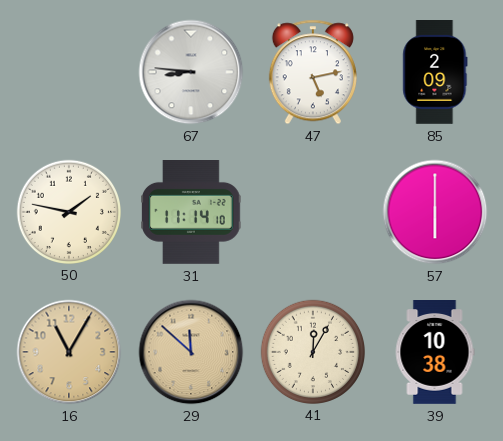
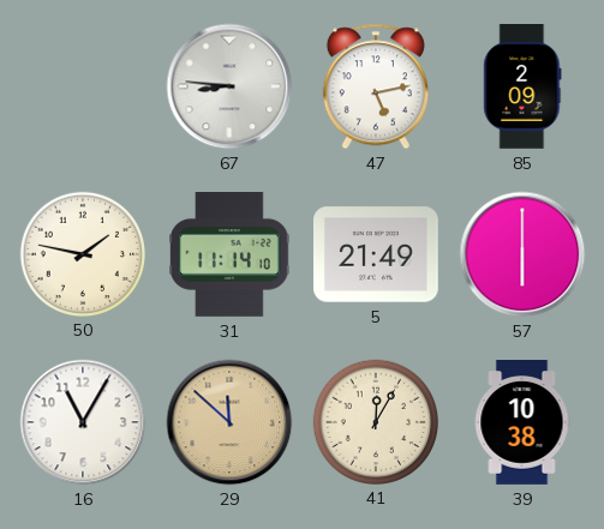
5: none -> 21:49 (377, 254)
16 dial: champagne -> white (83, 422)
